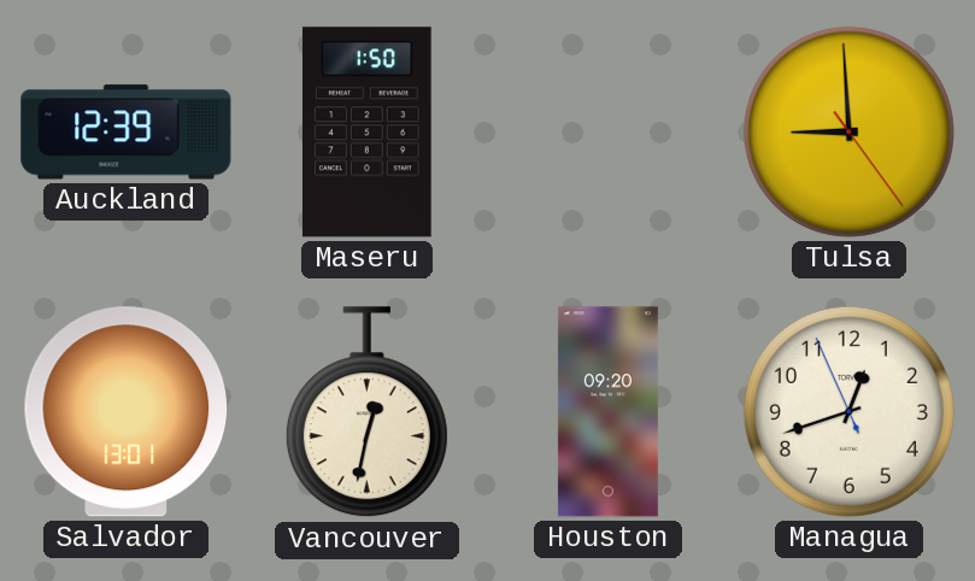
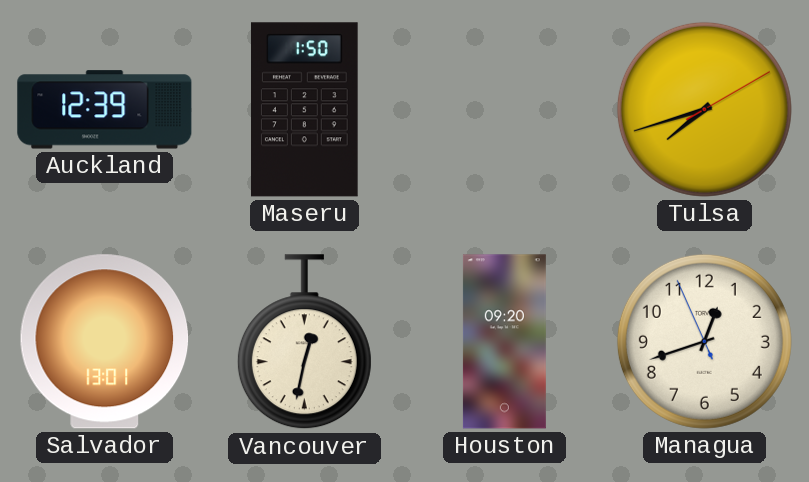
Tulsa: 8:59 -> 7:42 (704, 109)
